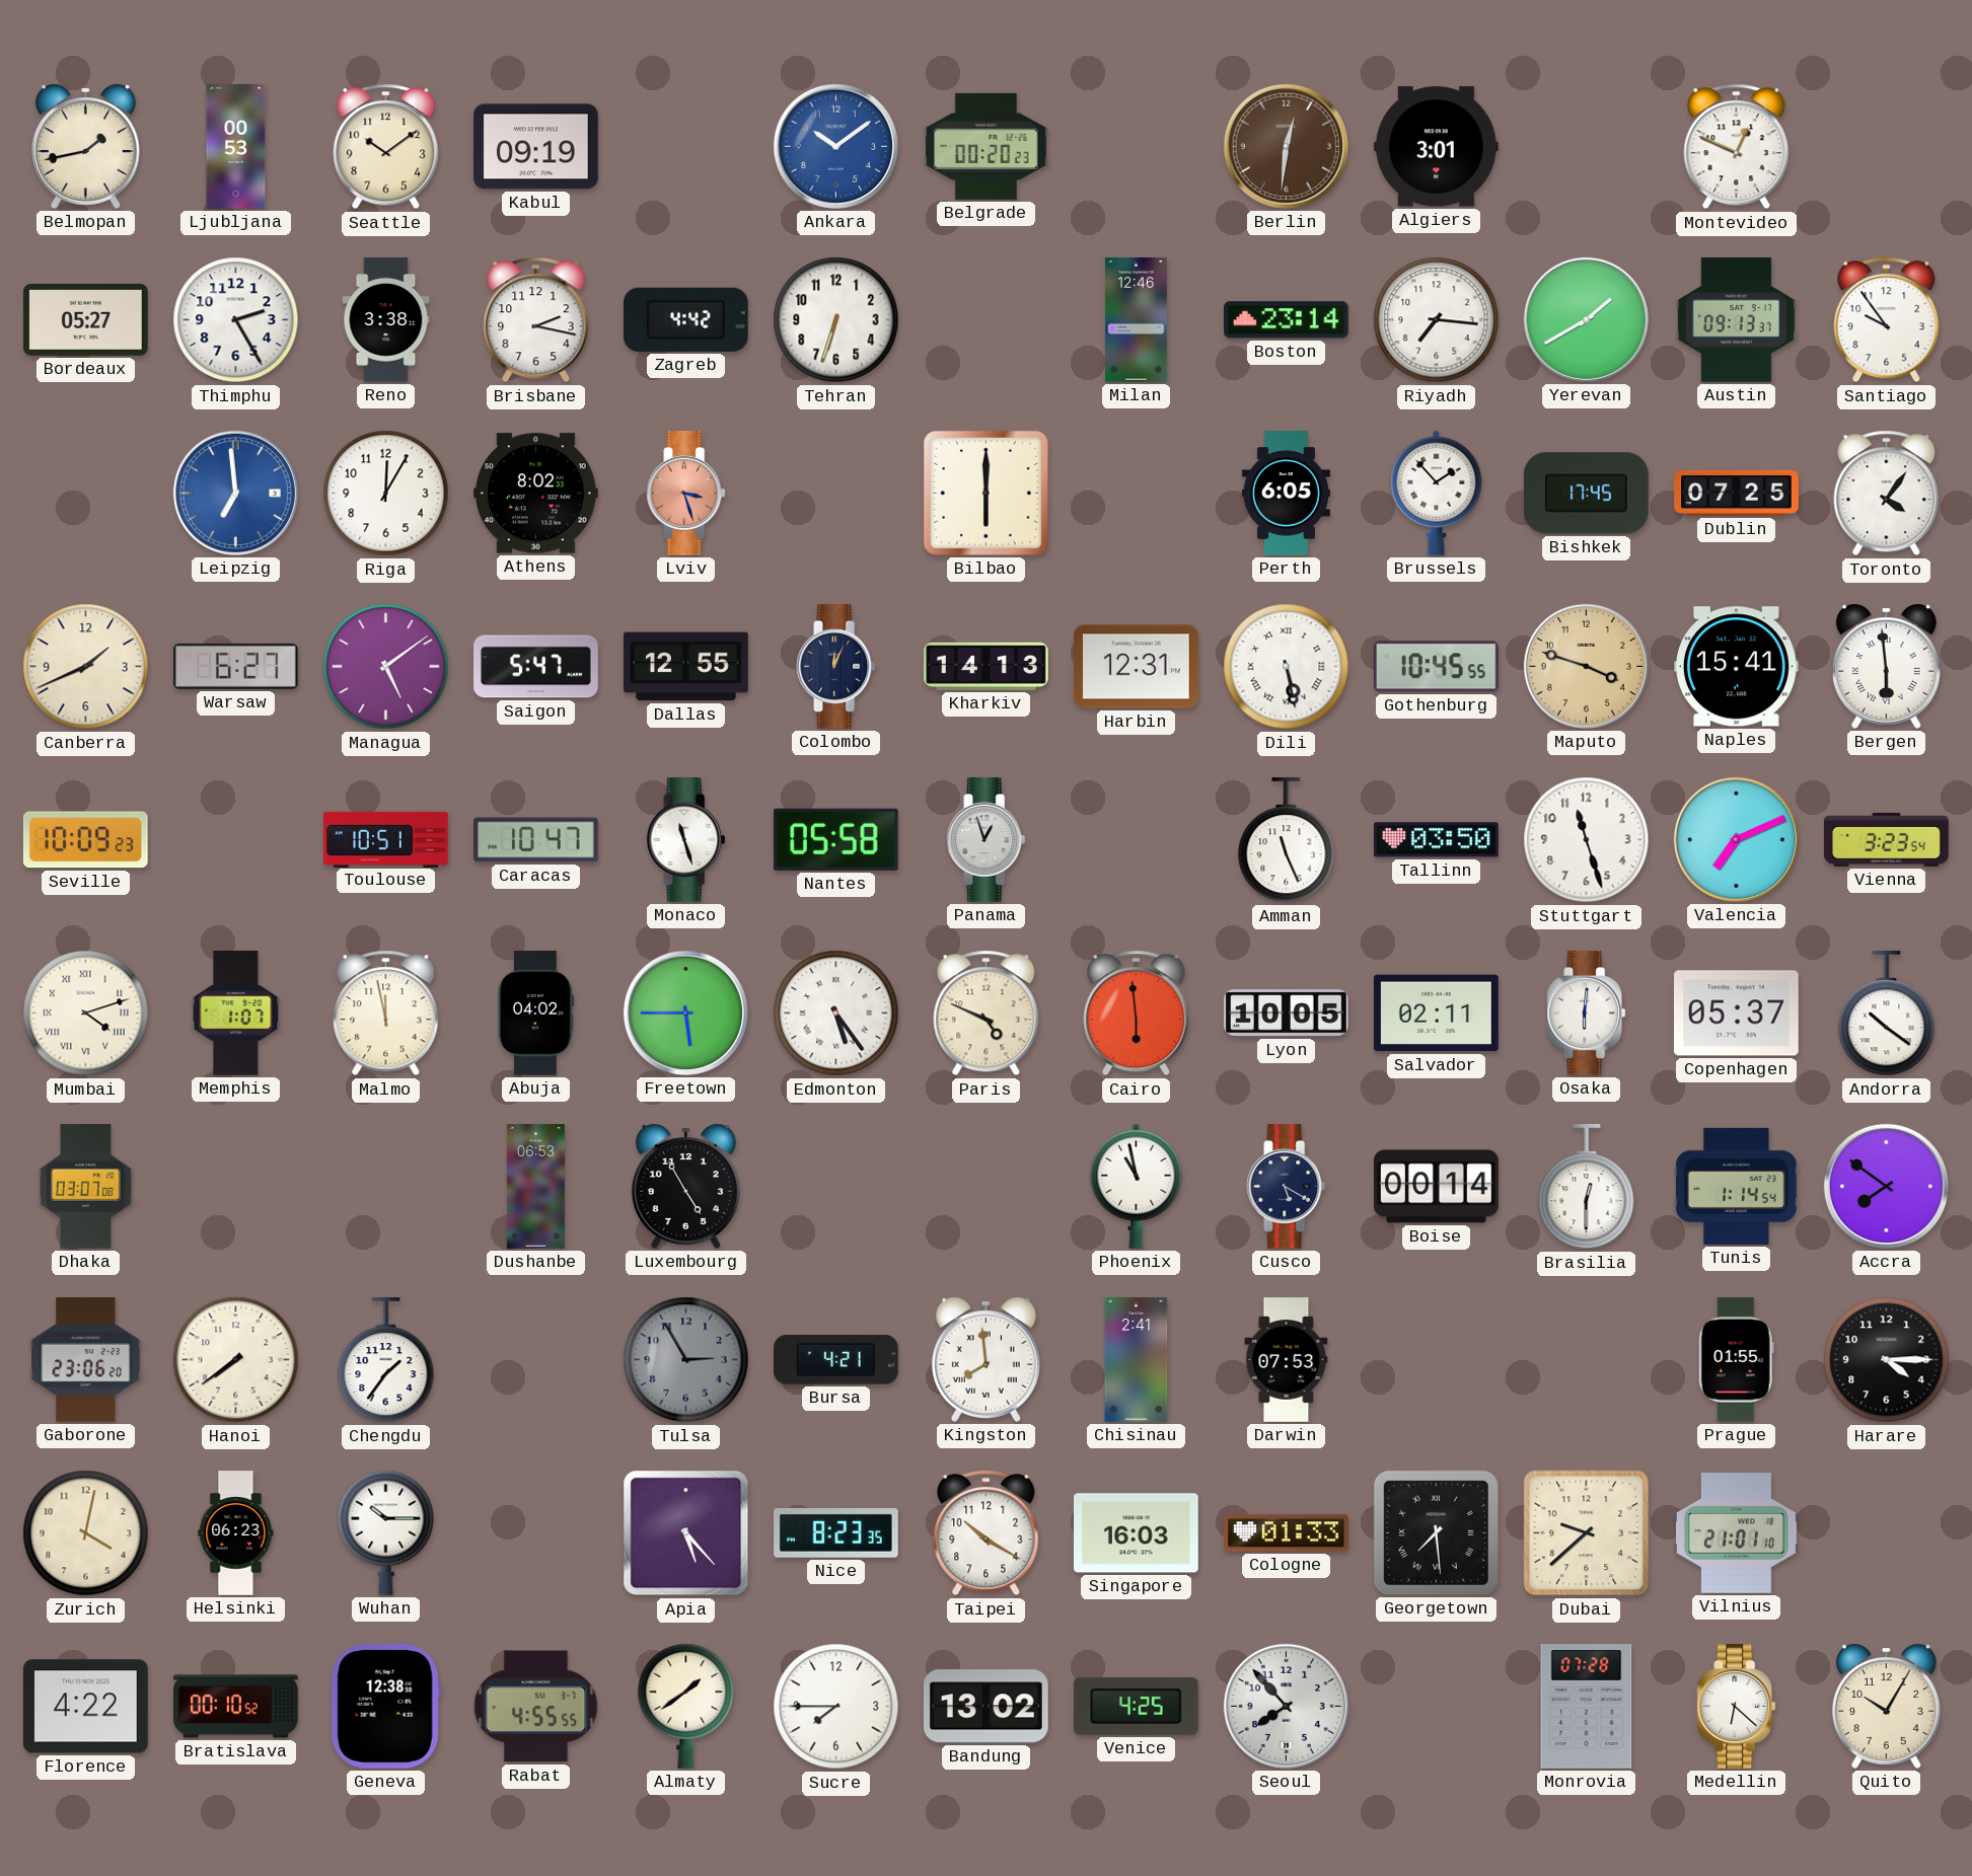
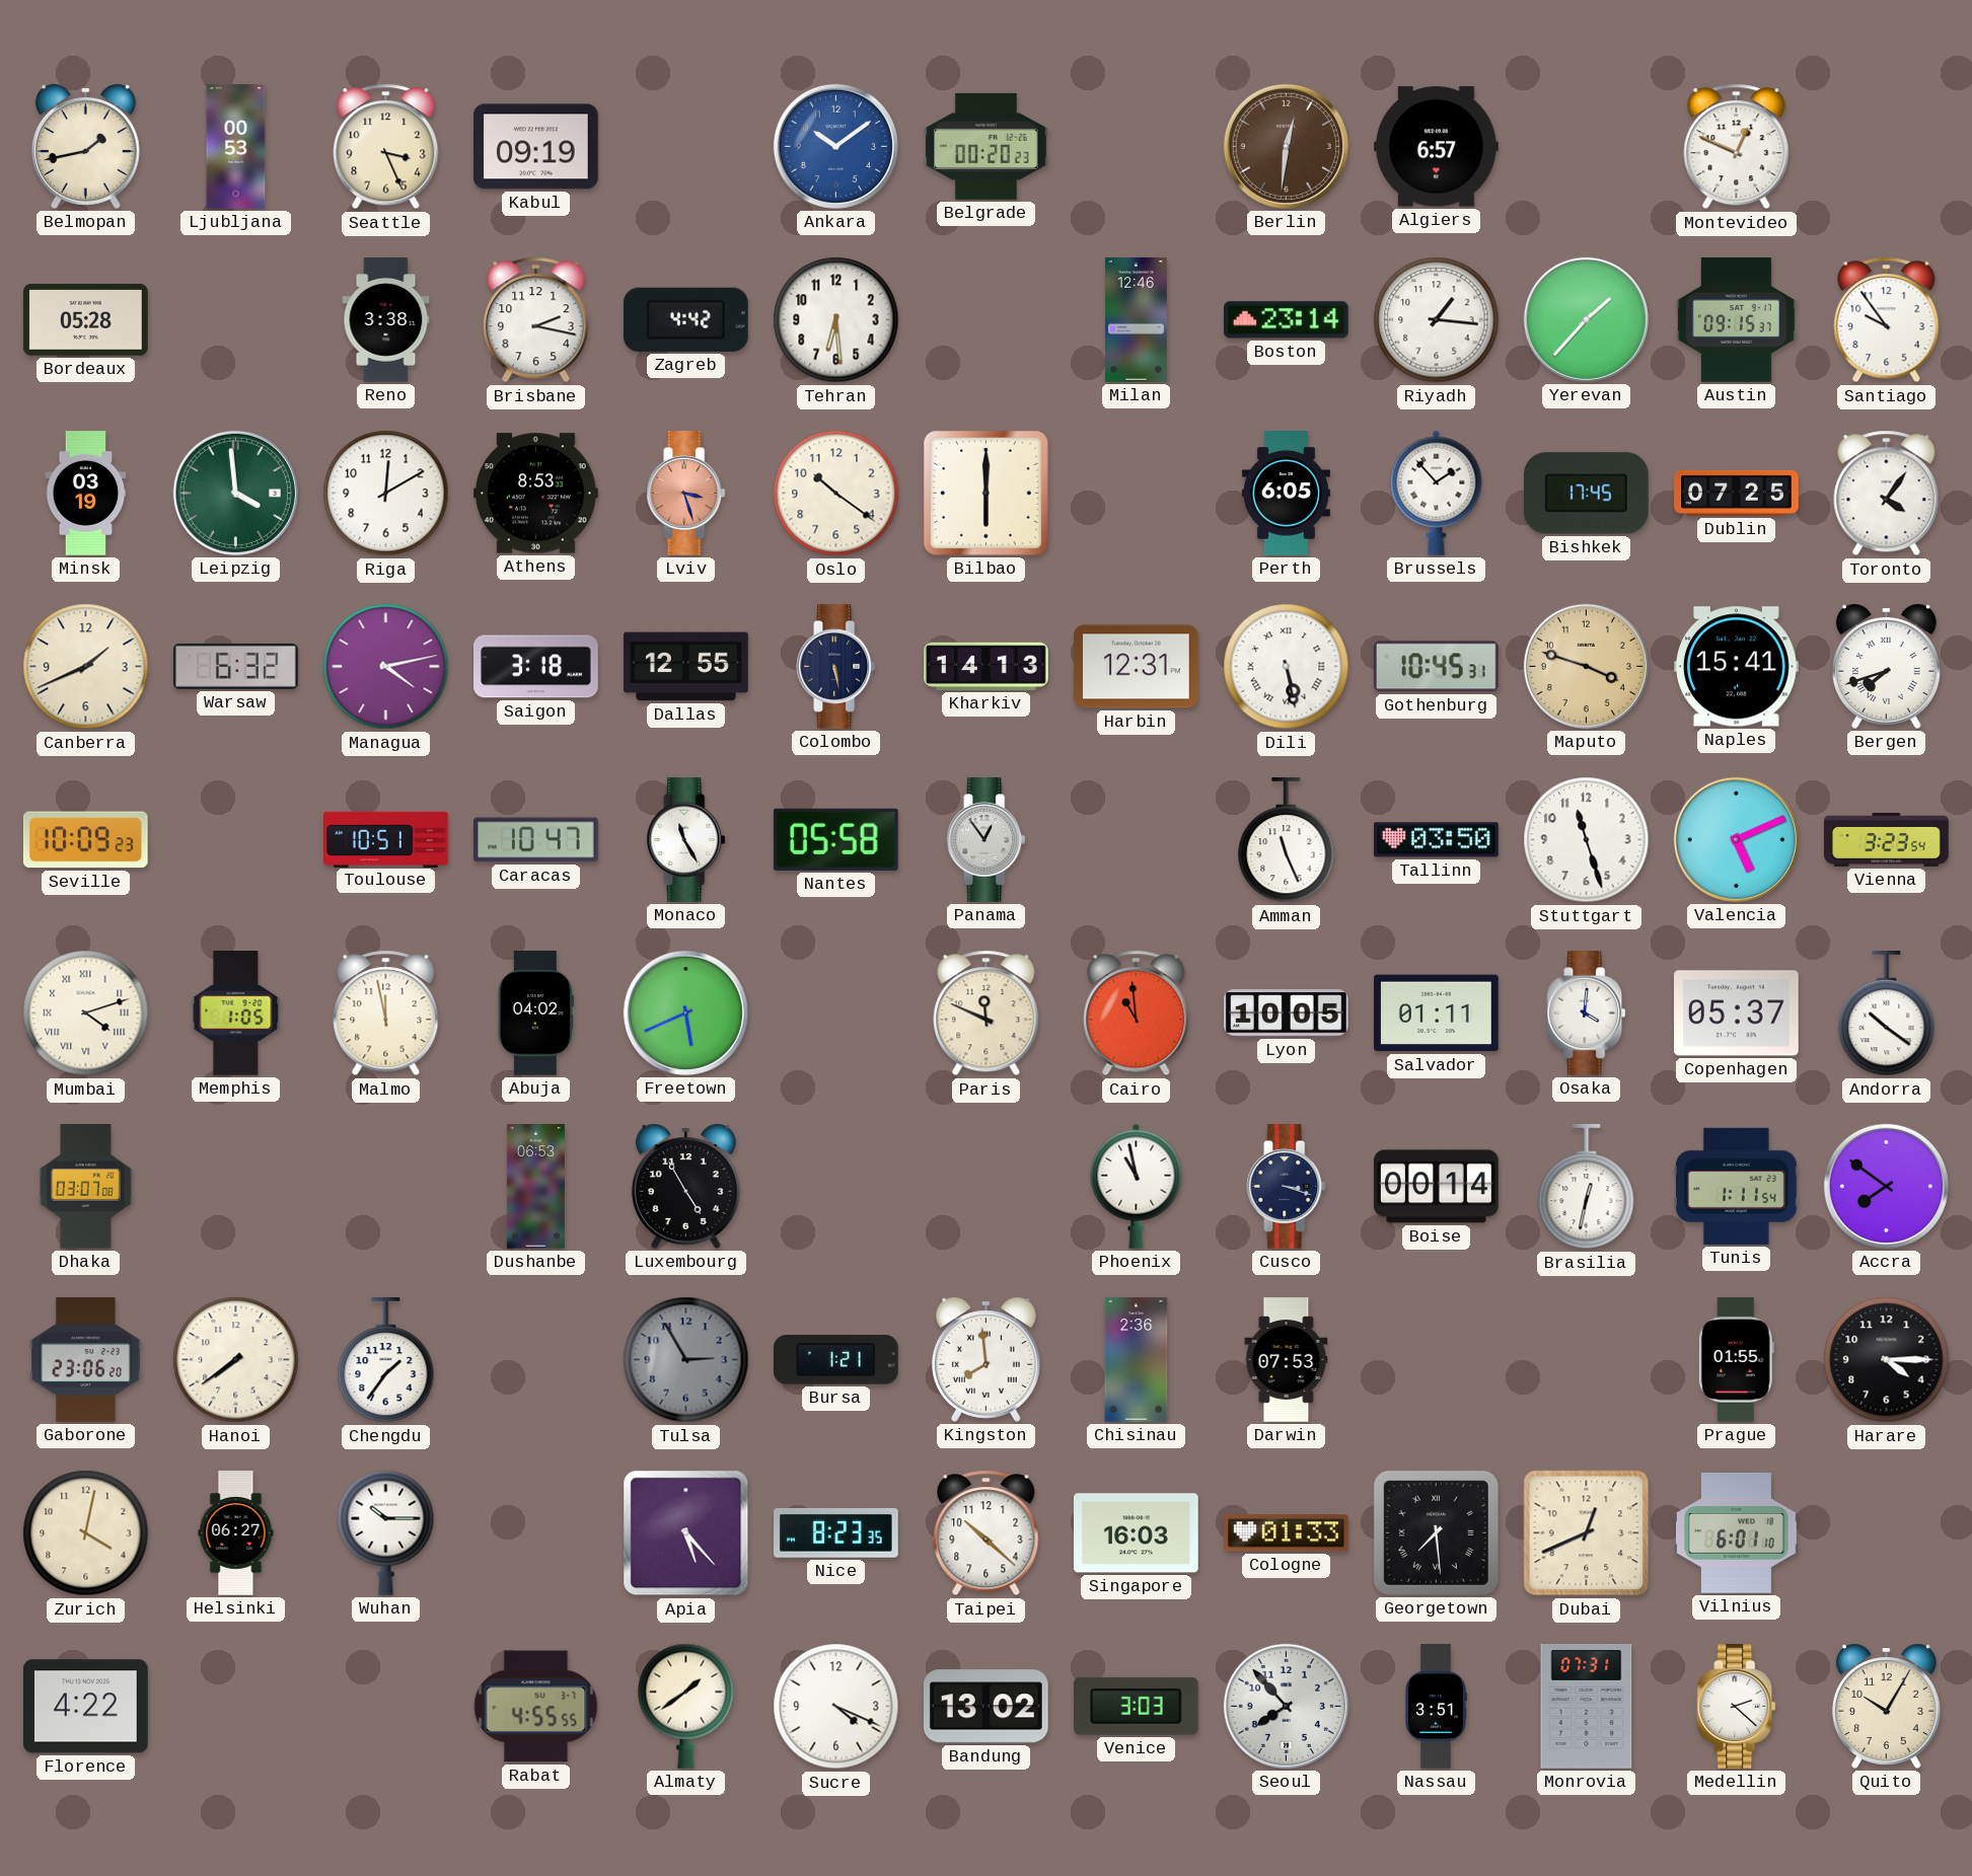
Seattle: 10:09 -> 3:26 (386, 147)
Algiers: 3:01 -> 6:57 (1437, 147)
Bordeaux: 05:27 -> 05:28 (86, 320)
Thimphu: 2:25 -> none (236, 320)
Tehran: 6:33 -> 6:29 (836, 320)
Riyadh: 7:16 -> 1:16 (1437, 320)
Yerevan: 1:40 -> 1:37 (1586, 319)
Austin: 09:13 -> 09:15 (1737, 320)
Minsk: none -> 03:19 (86, 494)
Leipzig: 6:59 -> 3:59 (235, 493)
Leipzig dial: blue -> green (235, 493)
Riga: 12:05 -> 12:10 (386, 494)
Athens: 8:02 -> 8:53 (536, 494)
Oslo: none -> 10:21 (836, 494)
Warsaw: 6:27 -> 6:32 (236, 666)
Managua: 5:09 -> 4:13 (386, 667)
Saigon: 5:47 -> 3:18 (536, 667)
Colombo: 12:04 -> 5:28 (836, 667)
Gothenburg: 10:45:55 -> 10:45:31 (1436, 667)
Bergen: 5:59 -> 7:42 (1886, 666)
Monaco: 11:27 -> 11:25 (686, 840)
Panama: 12:57 -> 12:54 (987, 840)
Valencia: 7:11 -> 5:11 (1736, 839)
Memphis: 1:07 -> 1:05 (236, 1014)
Freetown: 5:45 -> 5:41 (685, 1012)
Edmonton: 5:24 -> none (836, 1014)
Paris: 4:49 -> 11:49 (987, 1014)
Cairo: 5:59 -> 10:59 (1137, 1014)
Salvador: 02:11 -> 01:11 (1437, 1014)
Osaka: 6:01 -> 4:01 (1587, 1014)
Cusco: 5:20 -> 3:18 (1287, 1187)
Brasilia: 12:30 -> 12:32 (1587, 1188)
Tunis: 1:14 -> 1:11 (1737, 1186)
Bursa: 4:21 -> 1:21 (836, 1360)
Chisinau: 2:41 -> 2:36 (1137, 1360)
Helsinki: 06:23 -> 06:27 (236, 1533)
Taipei: 10:20 -> 10:22 (987, 1533)
Dubai: 9:38 -> 12:41 (1587, 1533)
Vilnius: 21:01 -> 6:01 (1737, 1533)
Bratislava: 00:10 -> none (236, 1707)
Geneva: 12:38 -> none (385, 1706)
Sucre: 7:45 -> 4:19 (836, 1707)
Venice: 4:25 -> 3:03 (1136, 1706)
Nassau: none -> 3:51 (1436, 1707)
Monrovia: 07:28 -> 07:31 (1587, 1707)
Medellin: 6:22 -> 2:22 (1737, 1707)
